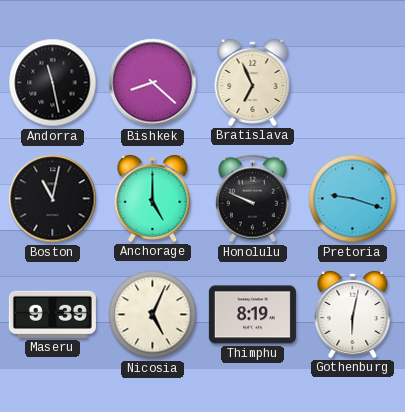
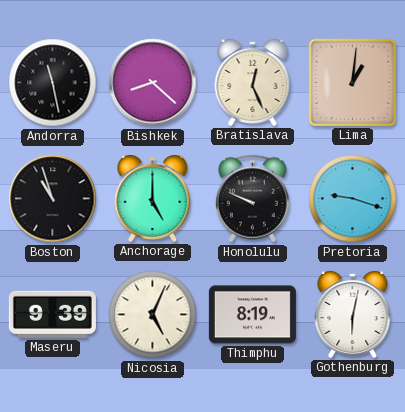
Bratislava: 6:56 -> 12:26 (253, 82)
Lima: none -> 1:01 (352, 82)
Boston: 11:02 -> 10:57 (53, 199)
